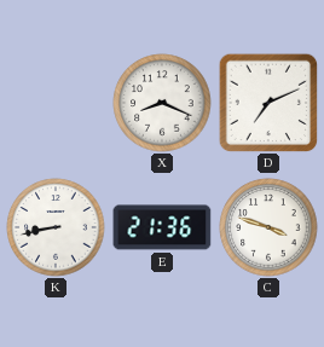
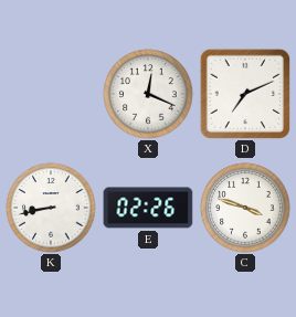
X: 8:19 -> 12:19 (148, 94)
E: 21:36 -> 02:26 (148, 208)
